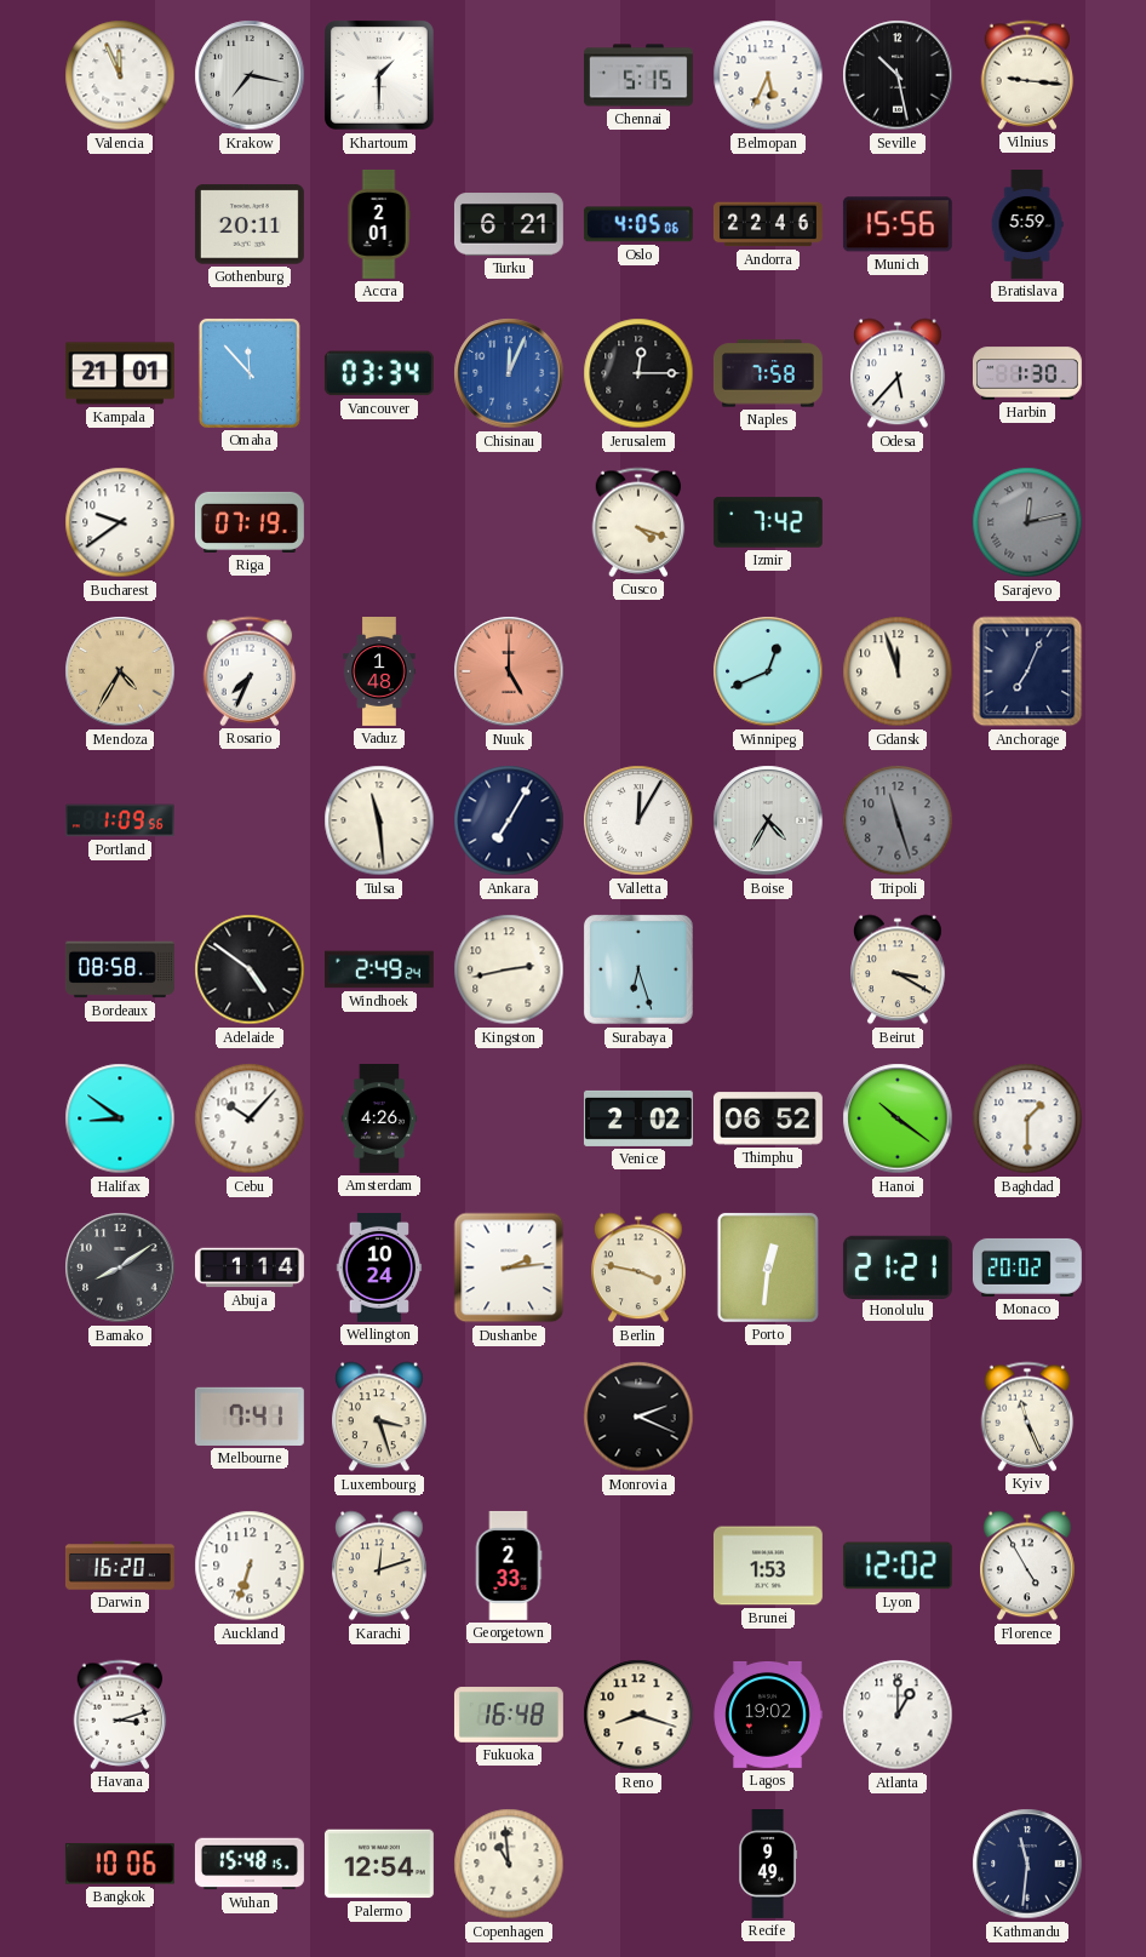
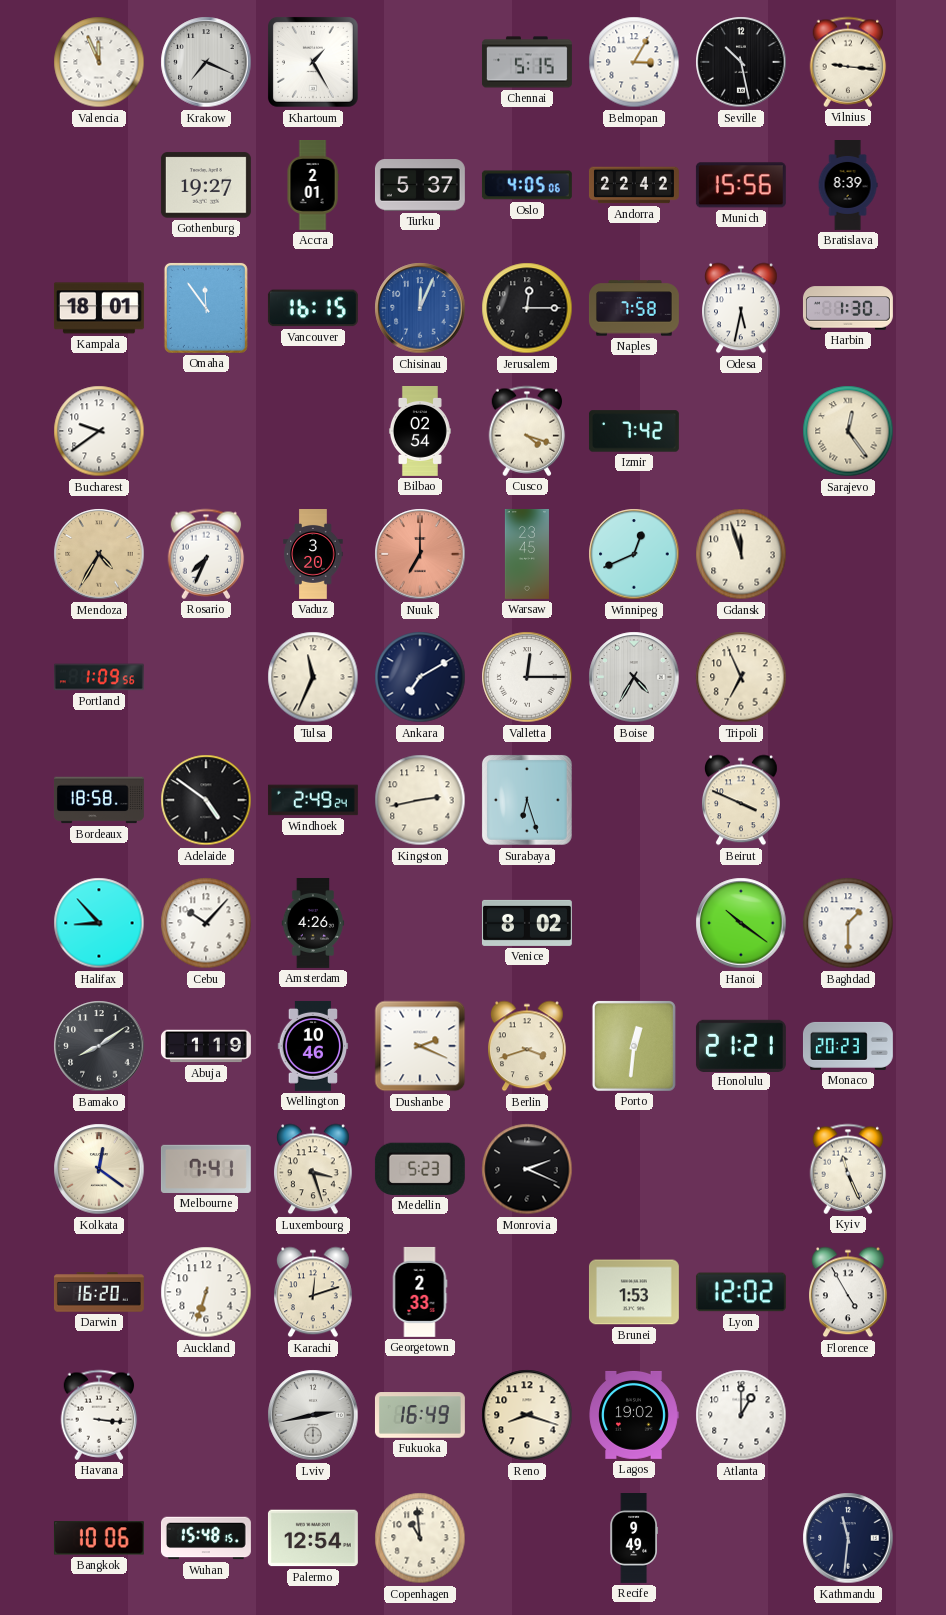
Krakow: 7:17 -> 7:19 (206, 62)
Khartoum: 1:30 -> 1:25 (313, 62)
Belmopan: 5:34 -> 3:05 (634, 62)
Gothenburg: 20:11 -> 19:27 (206, 185)
Turku: 6:21 -> 5:37 (420, 185)
Andorra: 22:46 -> 22:42 (634, 185)
Bratislava: 5:59 -> 8:39 (848, 186)
Kampala: 21:01 -> 18:01 (99, 308)
Omaha: 11:53 -> 11:54 (206, 308)
Vancouver: 03:34 -> 16:15 (313, 308)
Odesa: 5:37 -> 5:32 (742, 308)
Riga: 07:19 -> none (250, 522)
Bilbao: none -> 02:54 (420, 432)
Sarajevo: 12:13 -> 12:24 (848, 431)
Sarajevo dial: grey -> cream (848, 431)
Vaduz: 1:48 -> 3:20 (313, 555)
Nuuk: 5:00 -> 7:00 (420, 554)
Warsaw: none -> 23:45 (527, 555)
Anchorage: 7:04 -> none (1027, 671)
Tulsa: 11:29 -> 11:34 (313, 677)
Ankara: 7:05 -> 7:10 (420, 677)
Valletta: 12:05 -> 12:15 (527, 677)
Tripoli: 11:27 -> 6:56 (741, 677)
Tripoli dial: grey -> cream (741, 677)
Bordeaux: 08:58 -> 18:58 (99, 800)
Beirut: 3:20 -> 3:49 (742, 800)
Halifax: 8:51 -> 8:53 (99, 923)
Venice: 2:02 -> 8:02 (527, 923)
Thimphu: 06:52 -> none (768, 1118)
Abuja: 1:14 -> 1:19 (206, 1046)
Wellington: 10:24 -> 10:46 (313, 1046)
Dushanbe: 2:14 -> 2:19 (420, 1046)
Berlin: 3:47 -> 3:42 (528, 1046)
Monaco: 20:02 -> 20:23 (848, 1046)
Kolkata: none -> 12:21 (99, 1169)
Medellin: none -> 5:23 (420, 1169)
Havana: 3:12 -> 3:16 (99, 1415)
Lviv: none -> 2:43 (313, 1415)
Fukuoka: 16:48 -> 16:49 (420, 1415)
